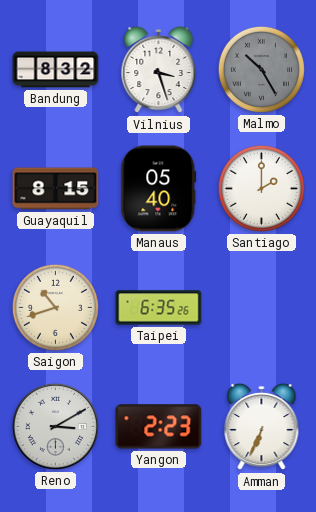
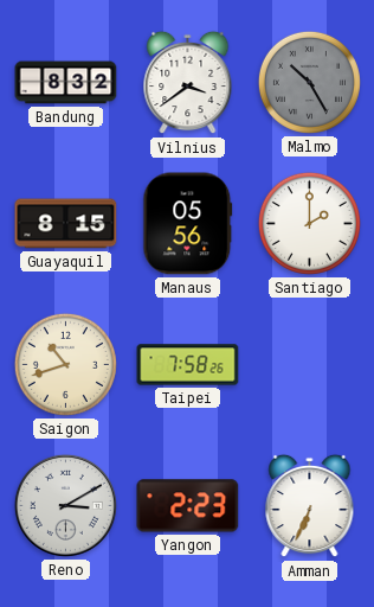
Vilnius: 3:27 -> 3:39 (188, 83)
Manaus: 05:40 -> 05:56 (188, 224)
Taipei: 6:35 -> 7:58 (188, 365)
